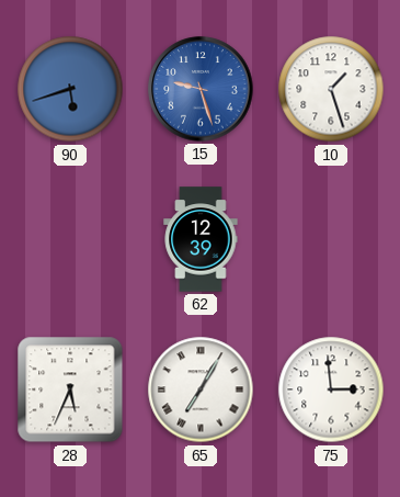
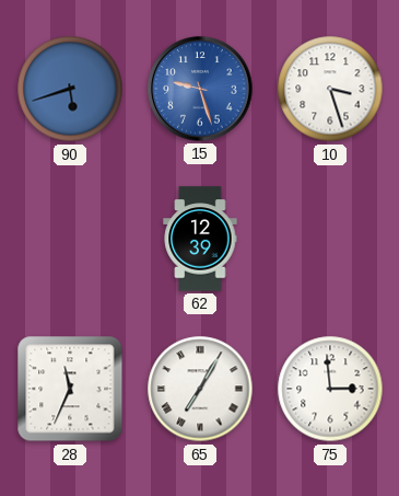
10: 1:27 -> 3:27 (330, 89)
28: 5:34 -> 11:34 (70, 389)
